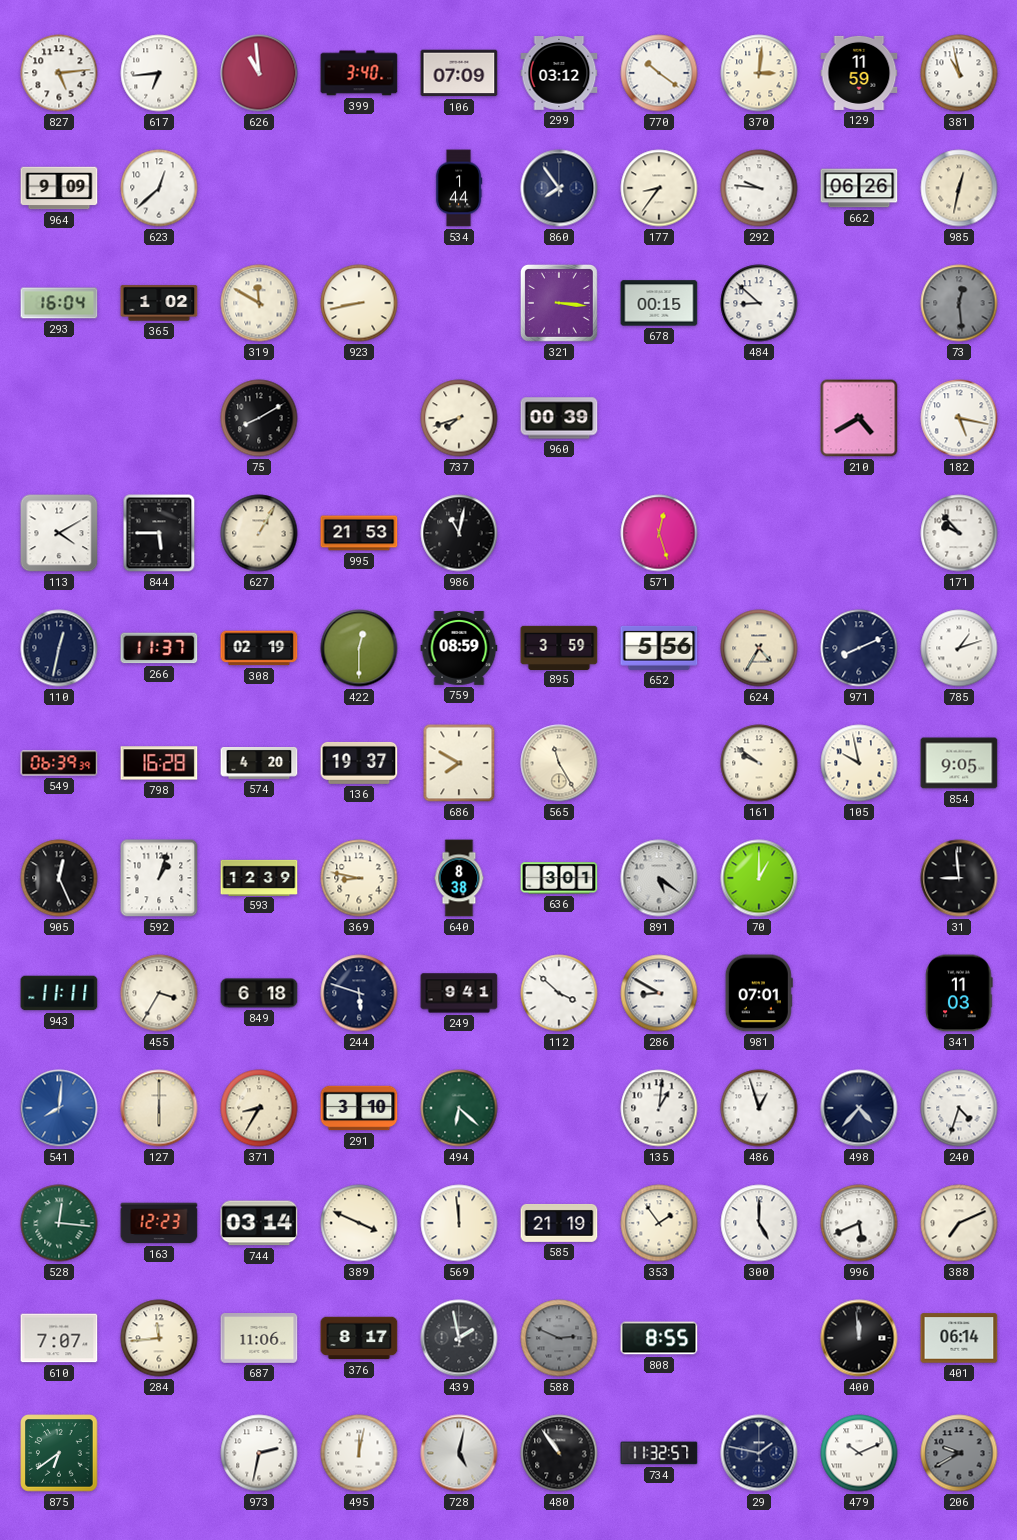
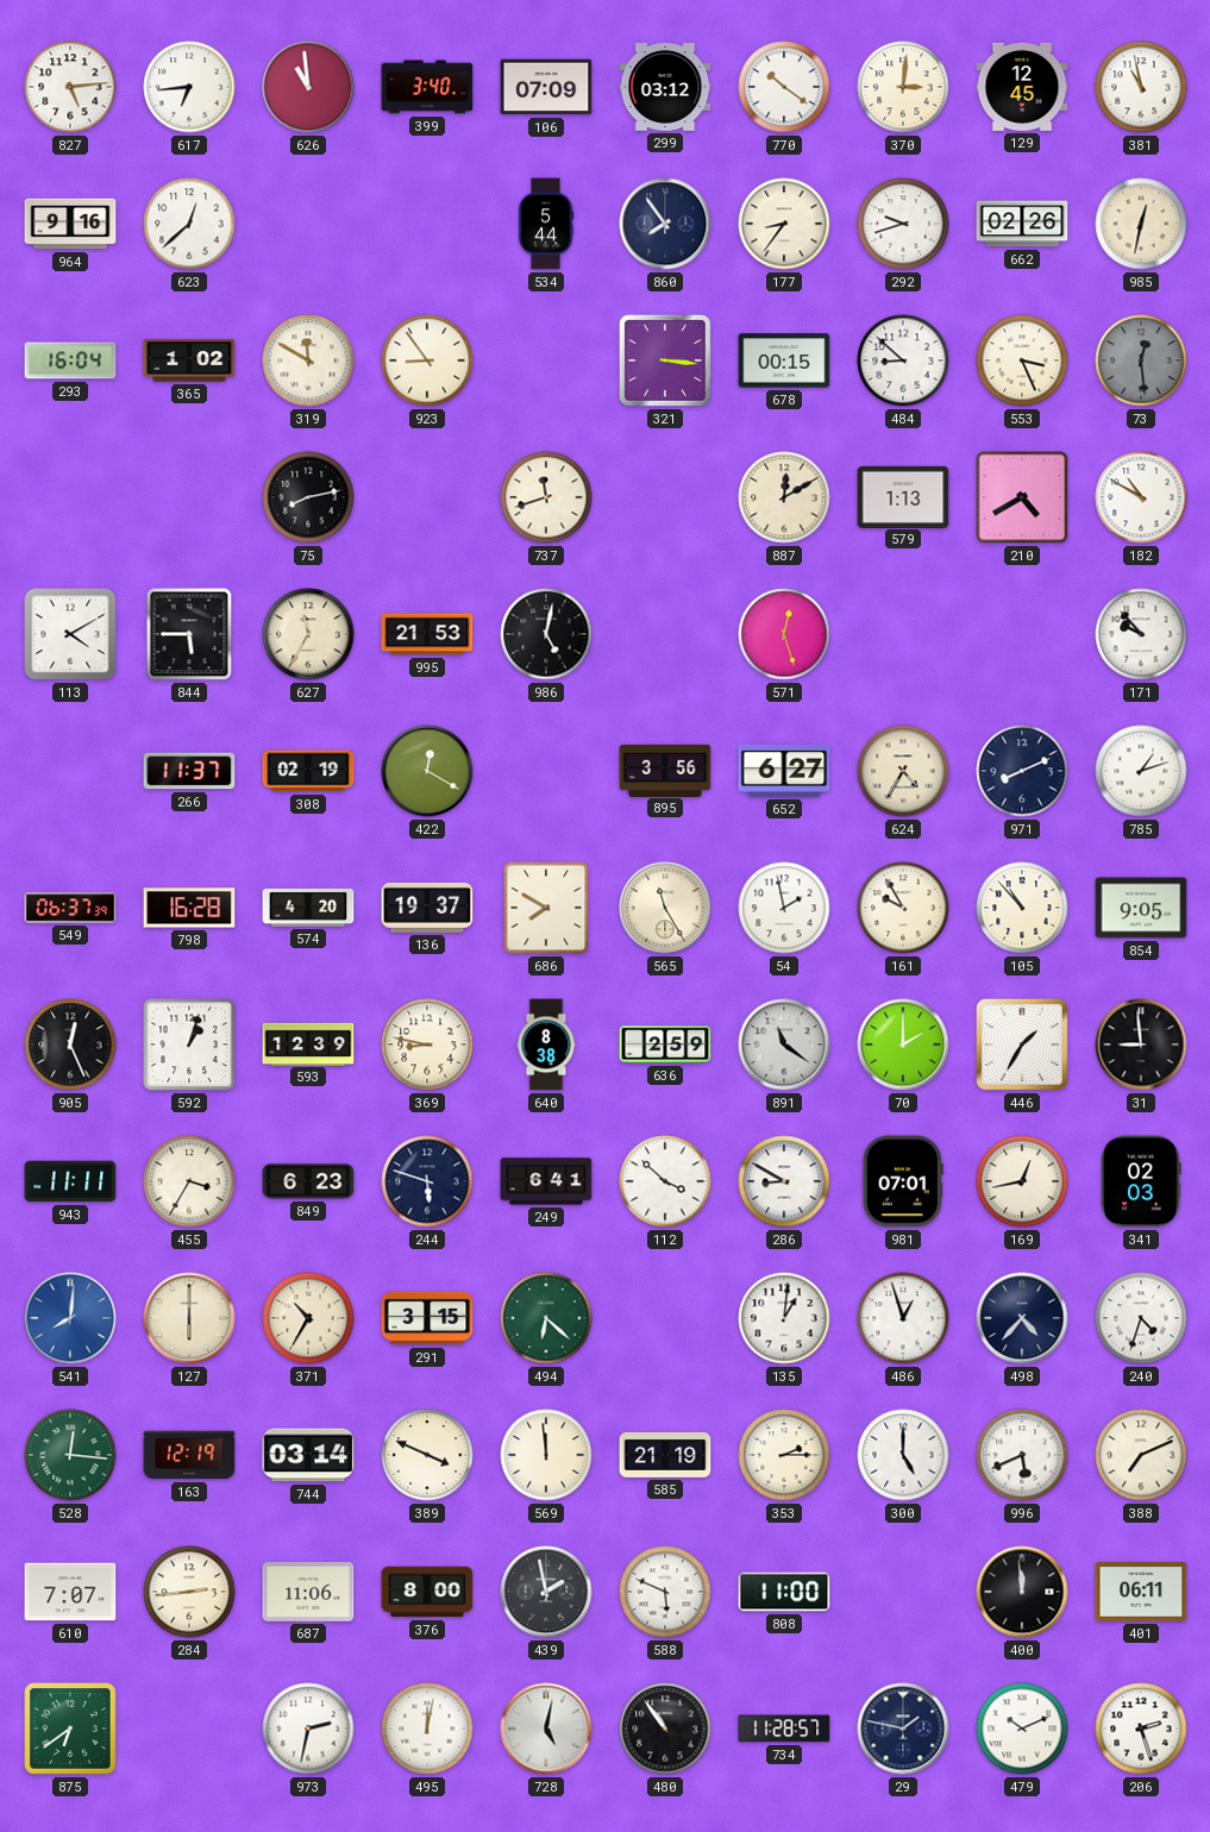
129: 11:59 -> 12:45 (1022, 87)
964: 9:09 -> 9:16 (70, 224)
534: 1:44 -> 5:44 (546, 224)
292: 9:46 -> 9:42 (903, 224)
662: 06:26 -> 02:26 (1022, 224)
923: 8:43 -> 8:54 (427, 360)
553: none -> 3:26 (1022, 360)
75: 8:10 -> 8:13 (308, 497)
737: 7:42 -> 11:42 (546, 497)
960: 00:39 -> none (559, 418)
887: none -> 12:10 (784, 497)
579: none -> 1:13 (903, 496)
182: 5:17 -> 10:50 (1141, 497)
627: 1:05 -> 11:35 (308, 634)
986: 11:02 -> 5:02 (546, 634)
110: 12:32 -> none (59, 648)
422: 12:30 -> 12:20 (427, 771)
759: 08:59 -> none (459, 649)
895: 3:59 -> 3:56 (665, 770)
652: 5:56 -> 6:27 (784, 771)
549: 06:39 -> 06:37 (70, 908)
54: none -> 1:58 (784, 908)
161: 9:51 -> 9:55 (903, 908)
105: 9:58 -> 10:53 (1022, 908)
636: 3:01 -> 2:59 (665, 1044)
891: 5:21 -> 11:21 (784, 1044)
70: 1:00 -> 2:00 (903, 1044)
446: none -> 1:35 (1022, 1044)
849: 6:18 -> 6:23 (308, 1181)
249: 9:41 -> 6:41 (546, 1181)
169: none -> 12:43 (1022, 1181)
341: 11:03 -> 02:03 (1141, 1181)
371: 8:35 -> 10:35 (308, 1318)
291: 3:10 -> 3:15 (427, 1318)
163: 12:23 -> 12:19 (189, 1455)
353: 1:54 -> 2:15 (784, 1455)
284: 11:44 -> 2:44 (189, 1592)
376: 8:17 -> 8:00 (427, 1592)
588: 2:49 -> 5:49 (665, 1592)
588 dial: grey -> white (665, 1592)
808: 8:55 -> 11:00 (784, 1592)
401: 06:14 -> 06:11 (1141, 1592)
734: 11:32 -> 11:28 (784, 1729)
206: 9:40 -> 2:27 (1141, 1729)
206 dial: grey -> white (1141, 1729)
